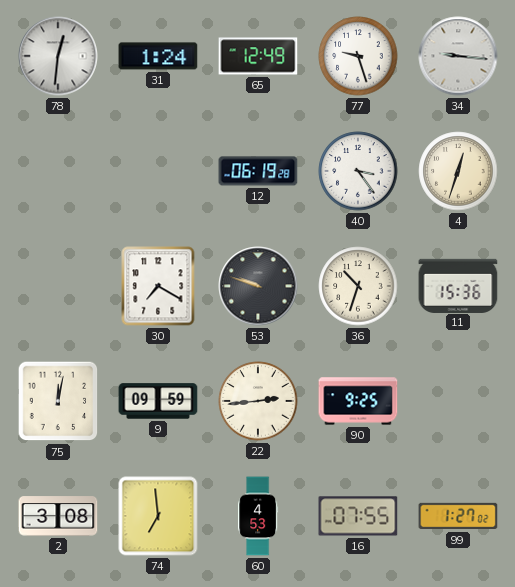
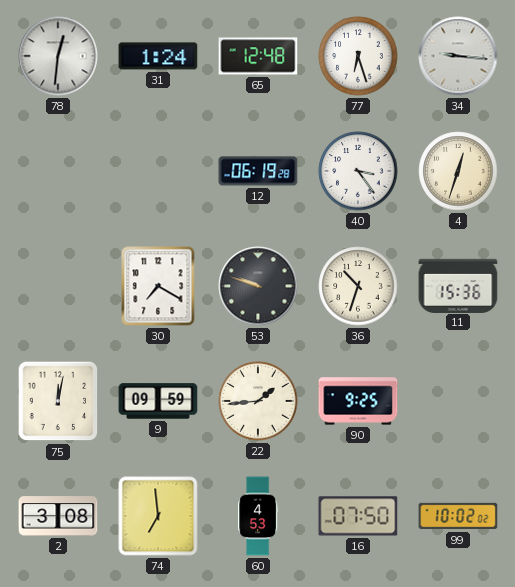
65: 12:49 -> 12:48 (258, 56)
77: 9:27 -> 6:27 (358, 56)
22: 2:44 -> 1:44 (258, 401)
16: 07:55 -> 07:50 (358, 516)
99: 1:27 -> 10:02 (458, 516)
